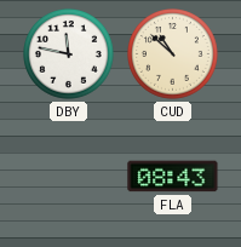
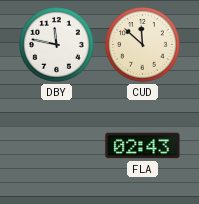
CUD: 10:52 -> 11:52 (143, 45)
FLA: 08:43 -> 02:43 (143, 146)
